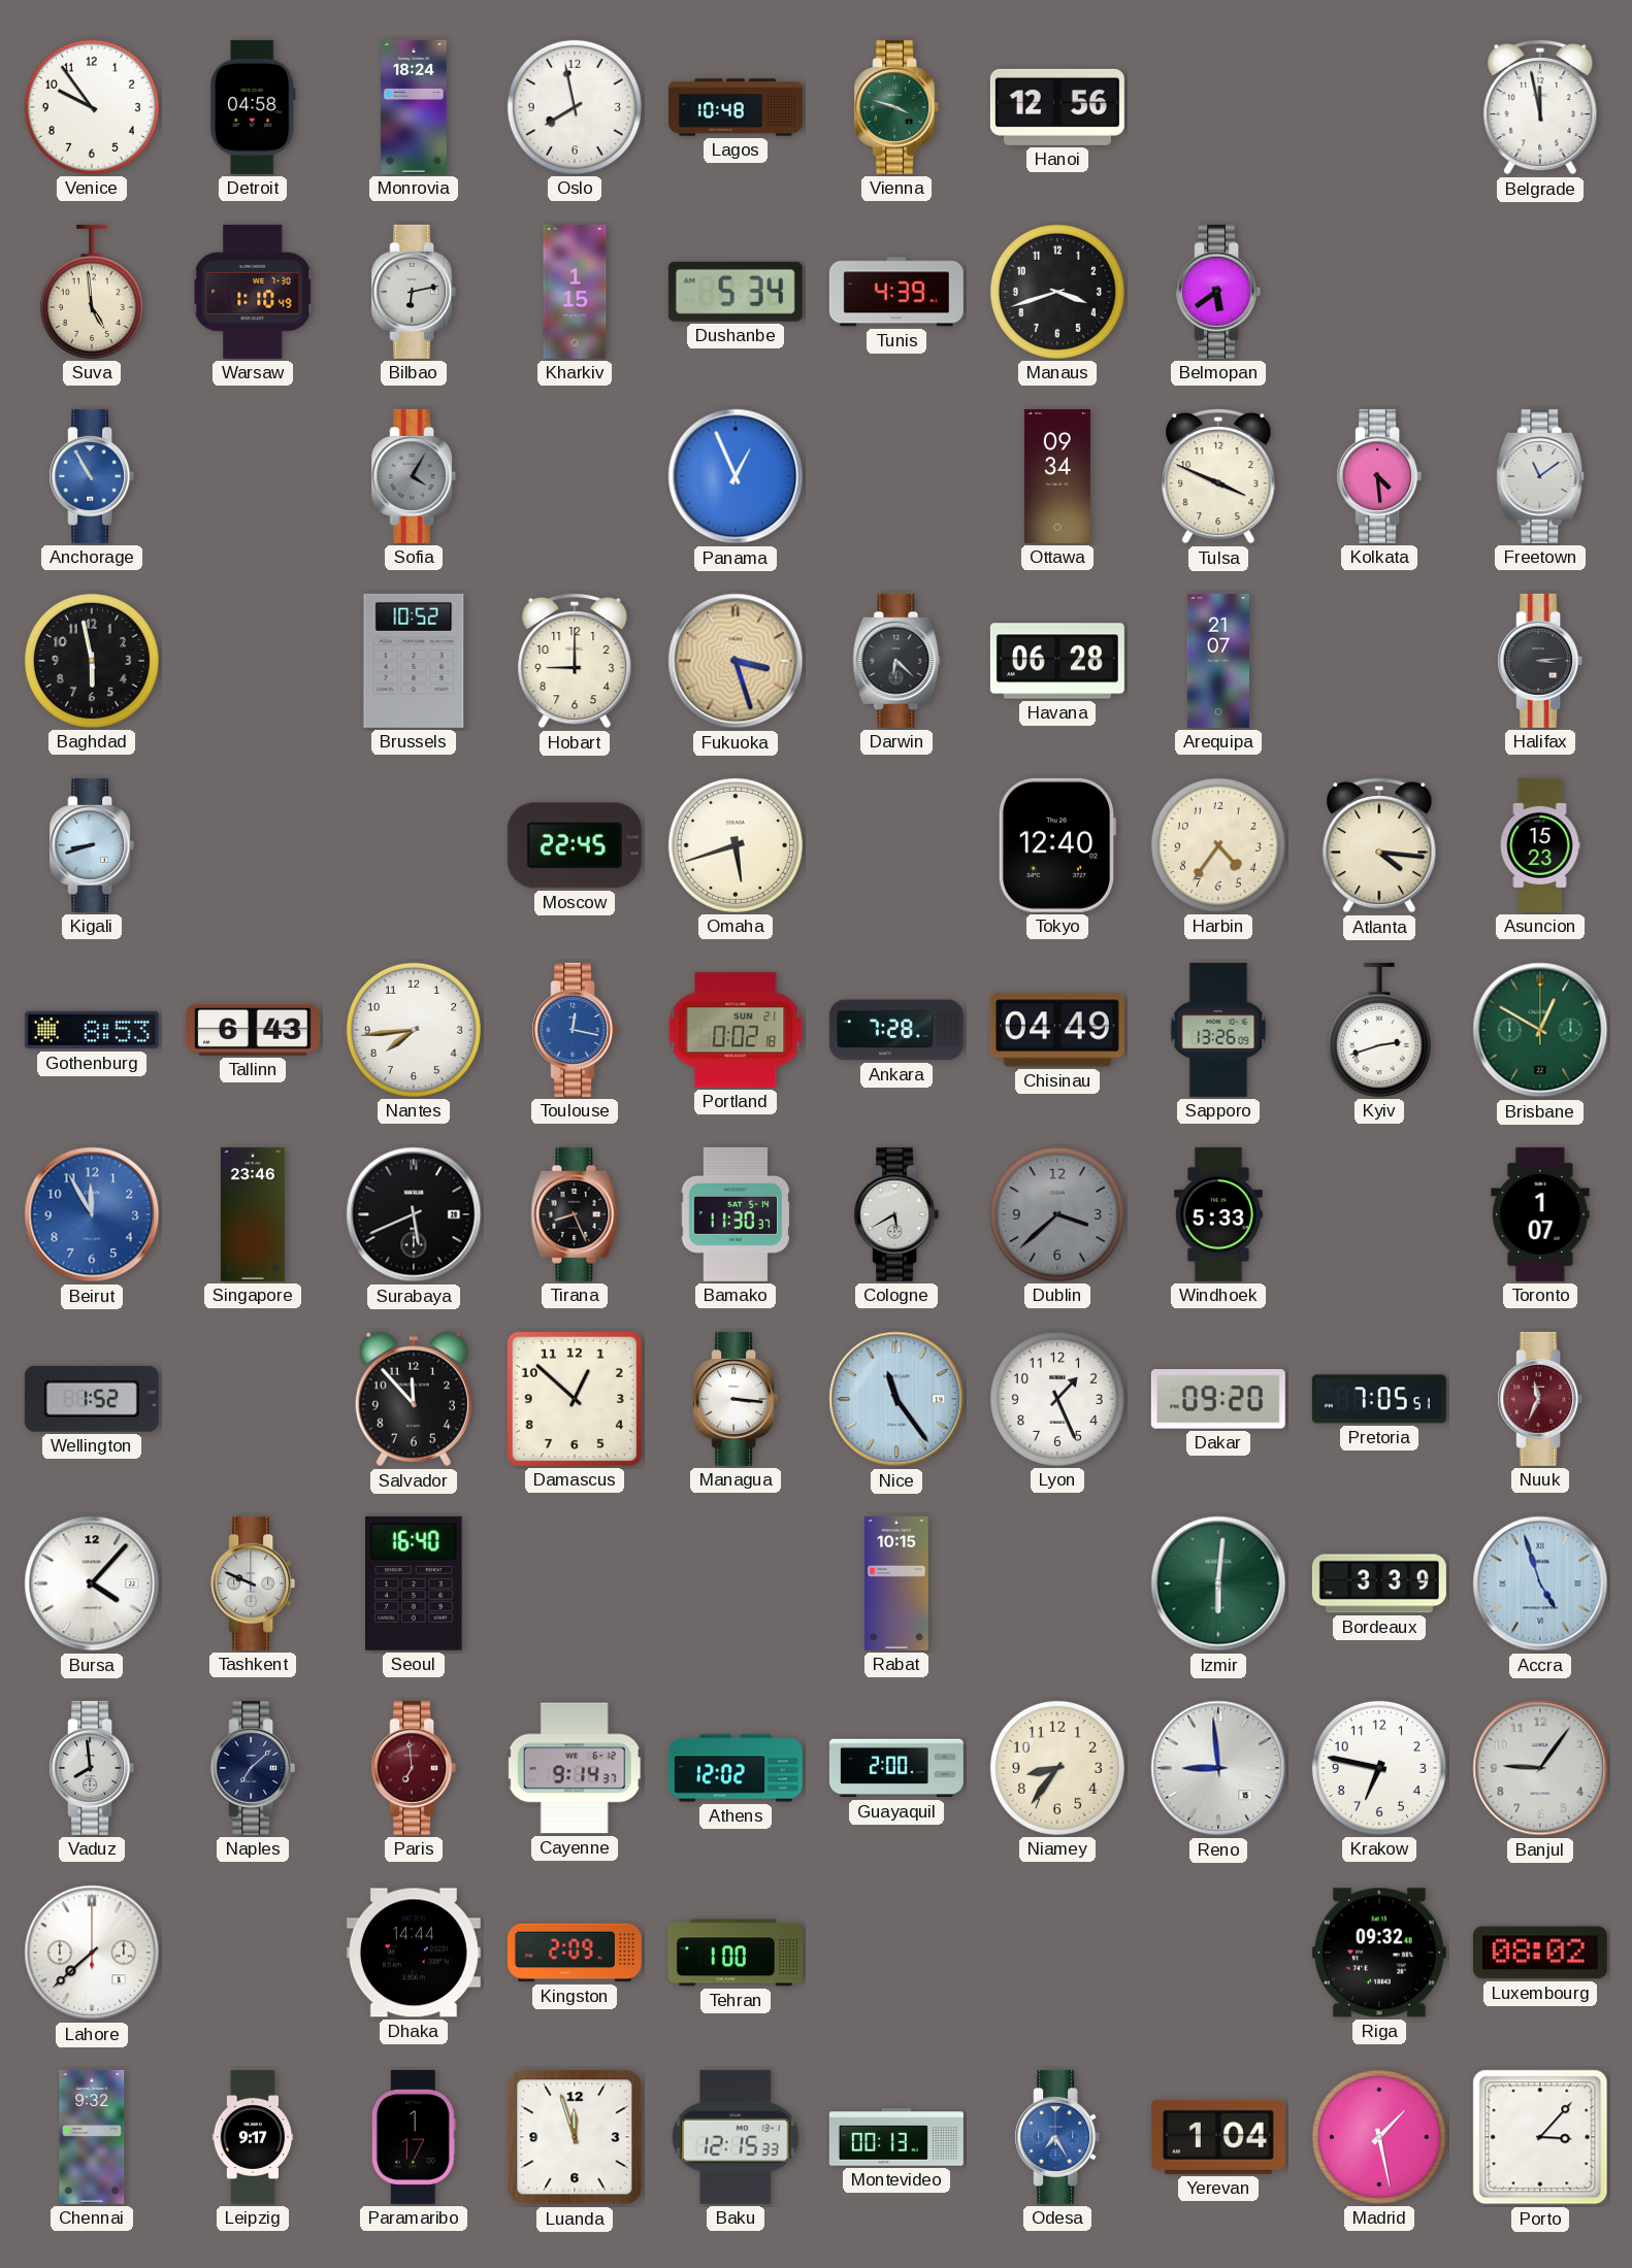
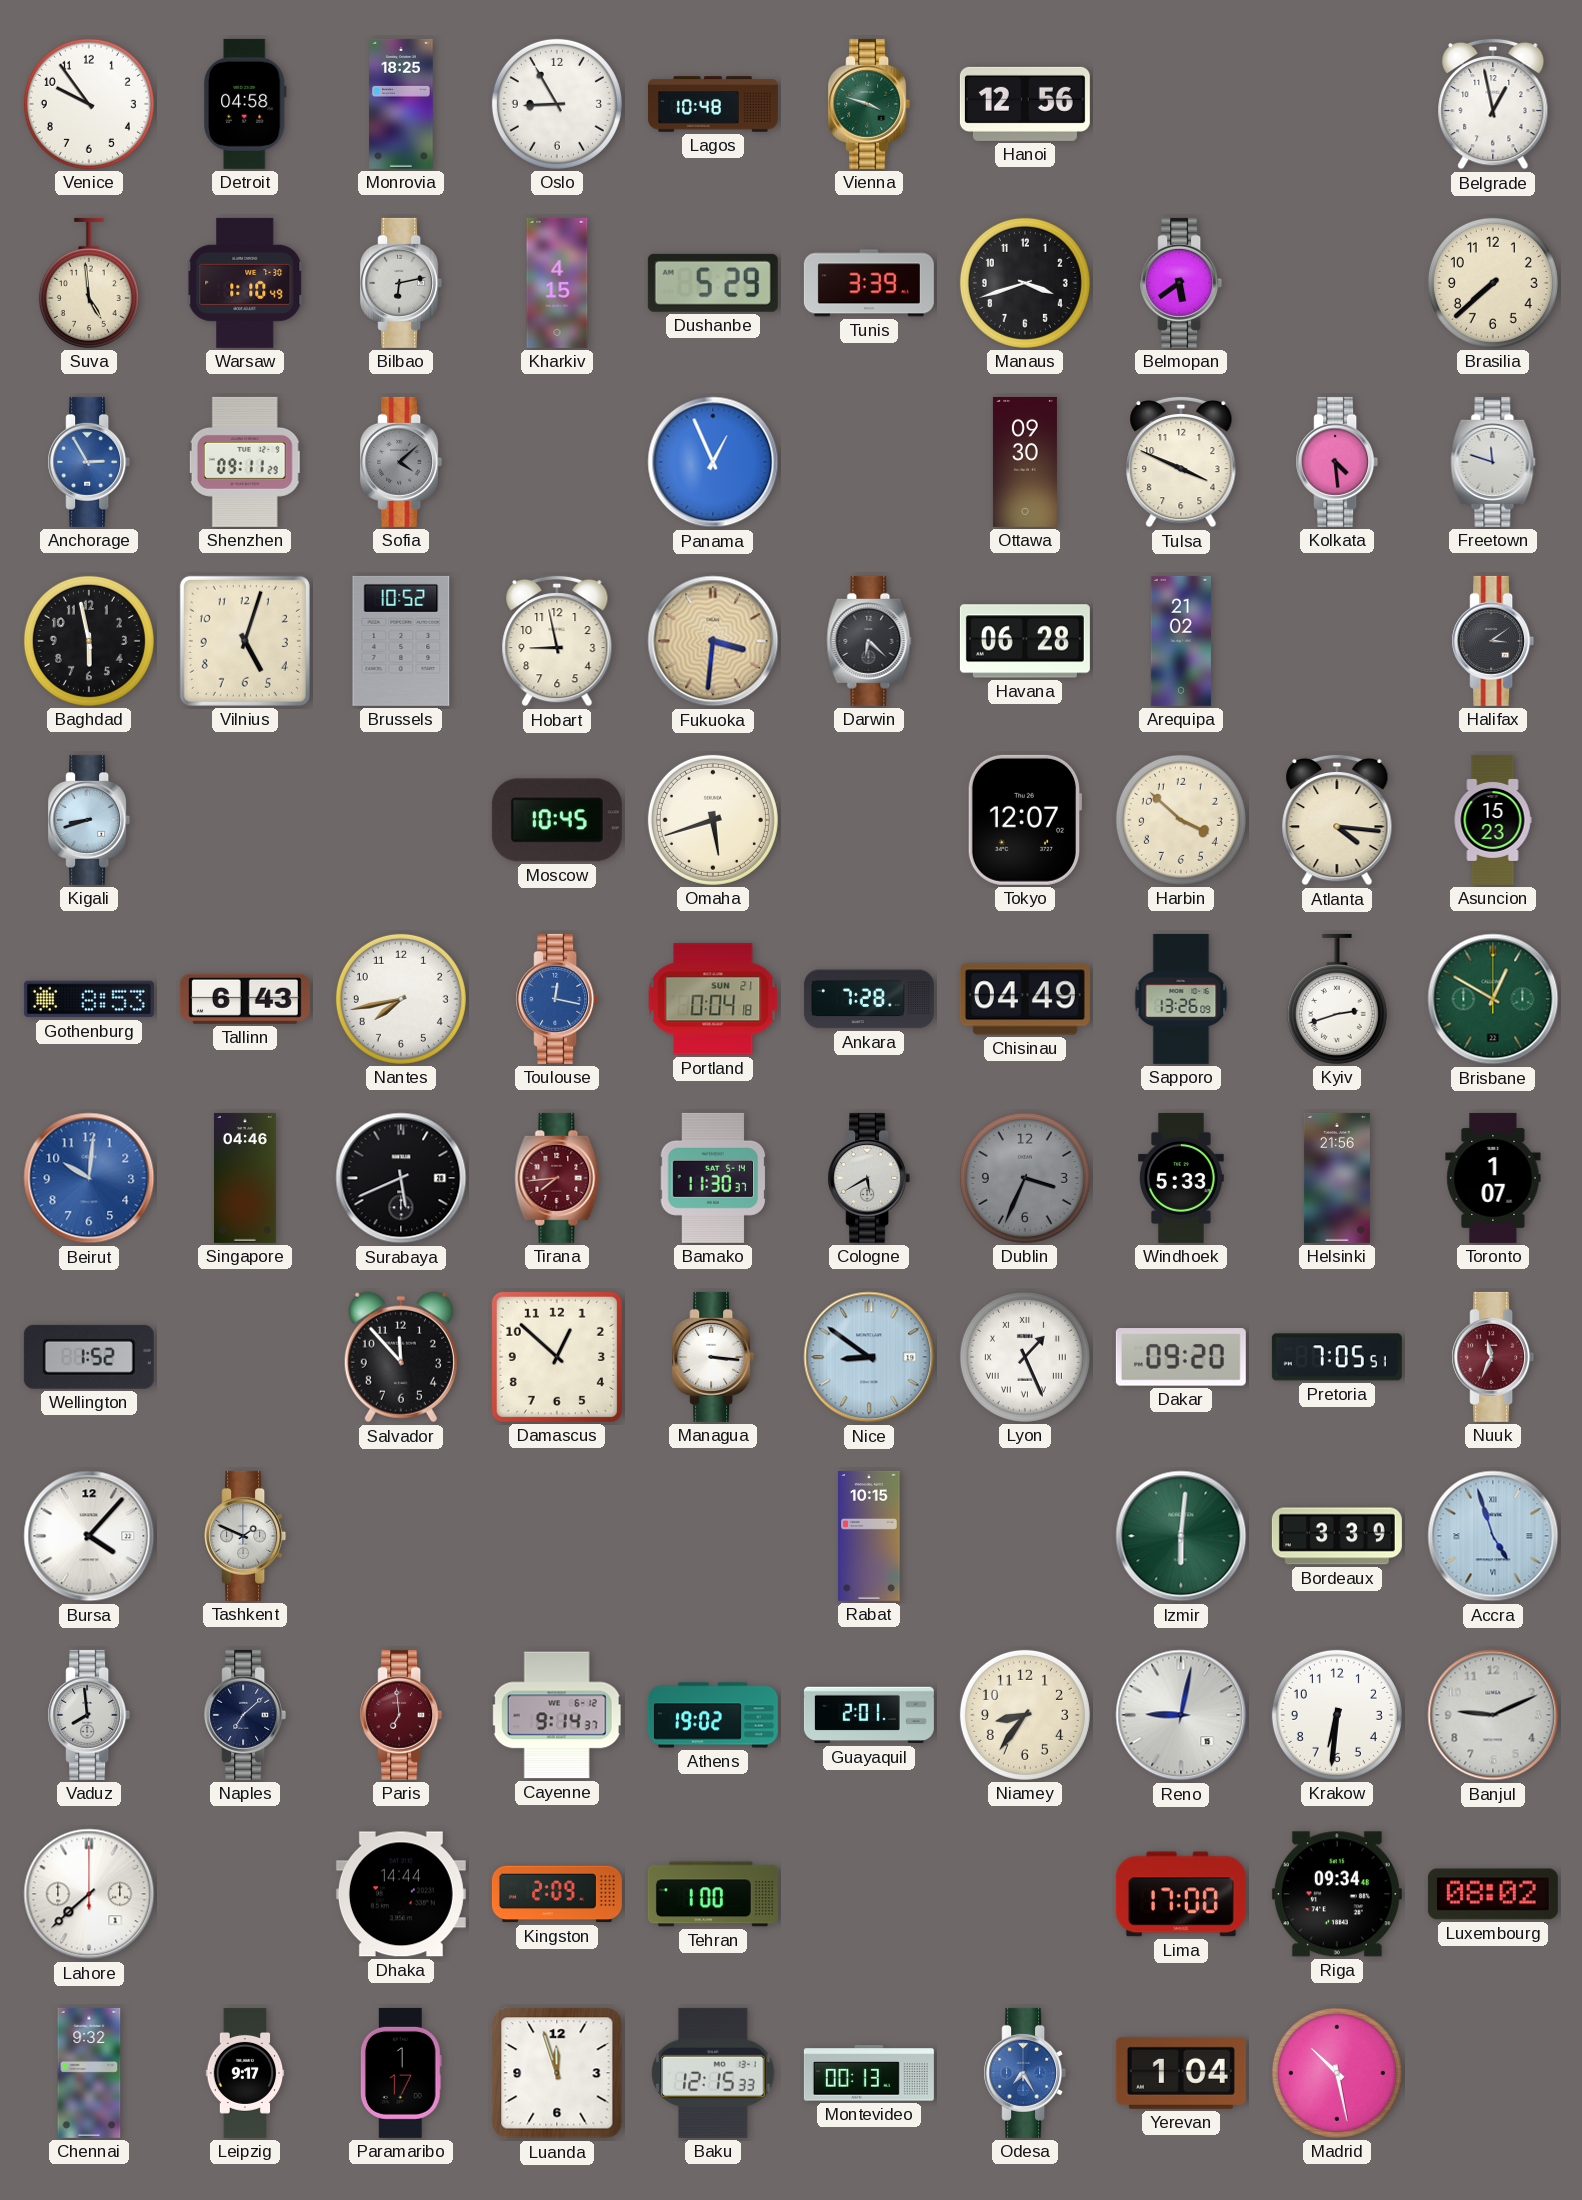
Monrovia: 18:24 -> 18:25 (401, 104)
Oslo: 7:58 -> 8:55 (557, 104)
Belgrade: 11:58 -> 12:58 (1493, 104)
Kharkiv: 1:15 -> 4:15 (557, 283)
Dushanbe: 5:34 -> 5:29 (713, 283)
Tunis: 4:39 -> 3:39 (869, 283)
Brasilia: none -> 7:38 (1493, 283)
Anchorage: 10:55 -> 2:55 (89, 462)
Shenzhen: none -> 09:11 (245, 462)
Sofia: 4:05 -> 4:08 (401, 462)
Ottawa: 09:34 -> 09:30 (1025, 462)
Freetown: 11:09 -> 11:48 (1493, 462)
Vilnius: none -> 5:03 (245, 641)
Hobart: 9:00 -> 8:58 (557, 641)
Fukuoka: 3:27 -> 3:31 (713, 641)
Arequipa: 21:07 -> 21:02 (1181, 641)
Halifax: 3:14 -> 3:09 (1493, 641)
Moscow: 22:45 -> 10:45 (557, 820)
Tokyo: 12:40 -> 12:07 (1025, 820)
Harbin: 4:36 -> 3:52 (1181, 820)
Nantes: 7:44 -> 7:43 (401, 999)
Portland: 0:02 -> 0:04 (713, 999)
Beirut: 11:55 -> 10:01 (89, 1178)
Singapore: 23:46 -> 04:46 (245, 1178)
Tirana: 8:26 -> 7:44 (557, 1178)
Tirana dial: black -> burgundy (557, 1178)
Dublin: 3:38 -> 3:34 (1025, 1178)
Helsinki: none -> 21:56 (1337, 1178)
Nice: 11:24 -> 8:51 (869, 1357)
Lyon numerals: Arabic -> Roman (1025, 1357)
Tashkent: 9:49 -> 1:49 (245, 1536)
Seoul: 16:40 -> none (414, 1583)
Athens: 12:02 -> 19:02 (713, 1715)
Guayaquil: 2:00 -> 2:01 (869, 1715)
Reno: 8:59 -> 9:02 (1181, 1715)
Krakow: 6:47 -> 6:31 (1337, 1715)
Banjul: 9:06 -> 9:11 (1493, 1715)
Lima: none -> 17:00 (1181, 1894)
Riga: 09:32 -> 09:34 (1337, 1894)
Madrid: 1:28 -> 10:28 (1337, 2073)
Porto: 3:07 -> none (1540, 2137)
